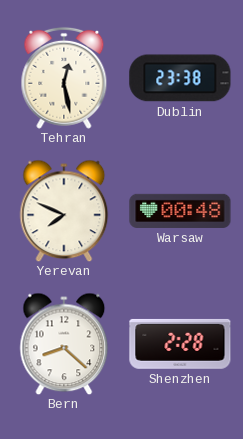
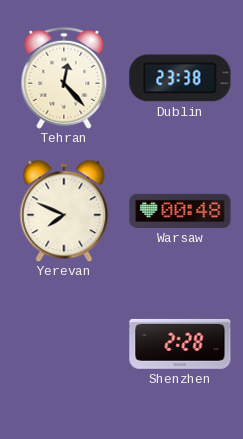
Tehran: 12:28 -> 12:23 (64, 78)
Bern: 8:22 -> none (64, 344)
